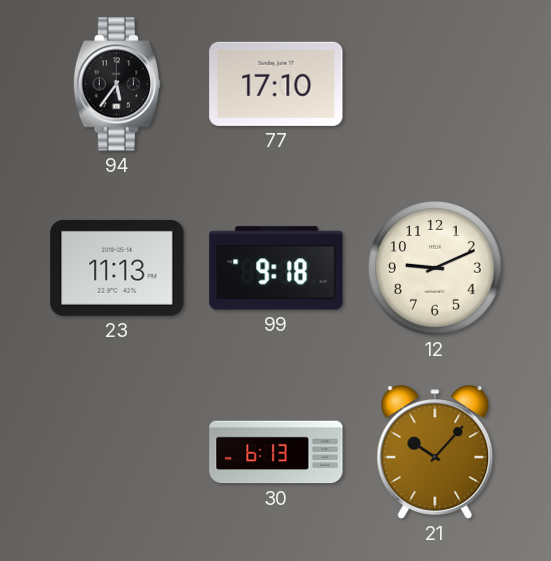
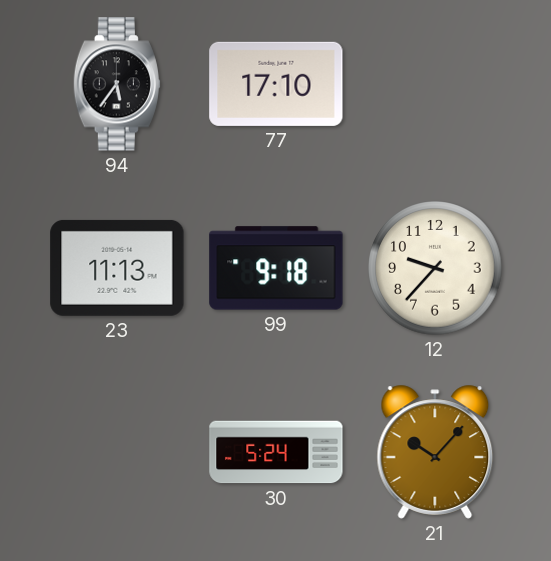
12: 9:11 -> 9:37 (435, 268)
30: 6:13 -> 5:24 (276, 452)
